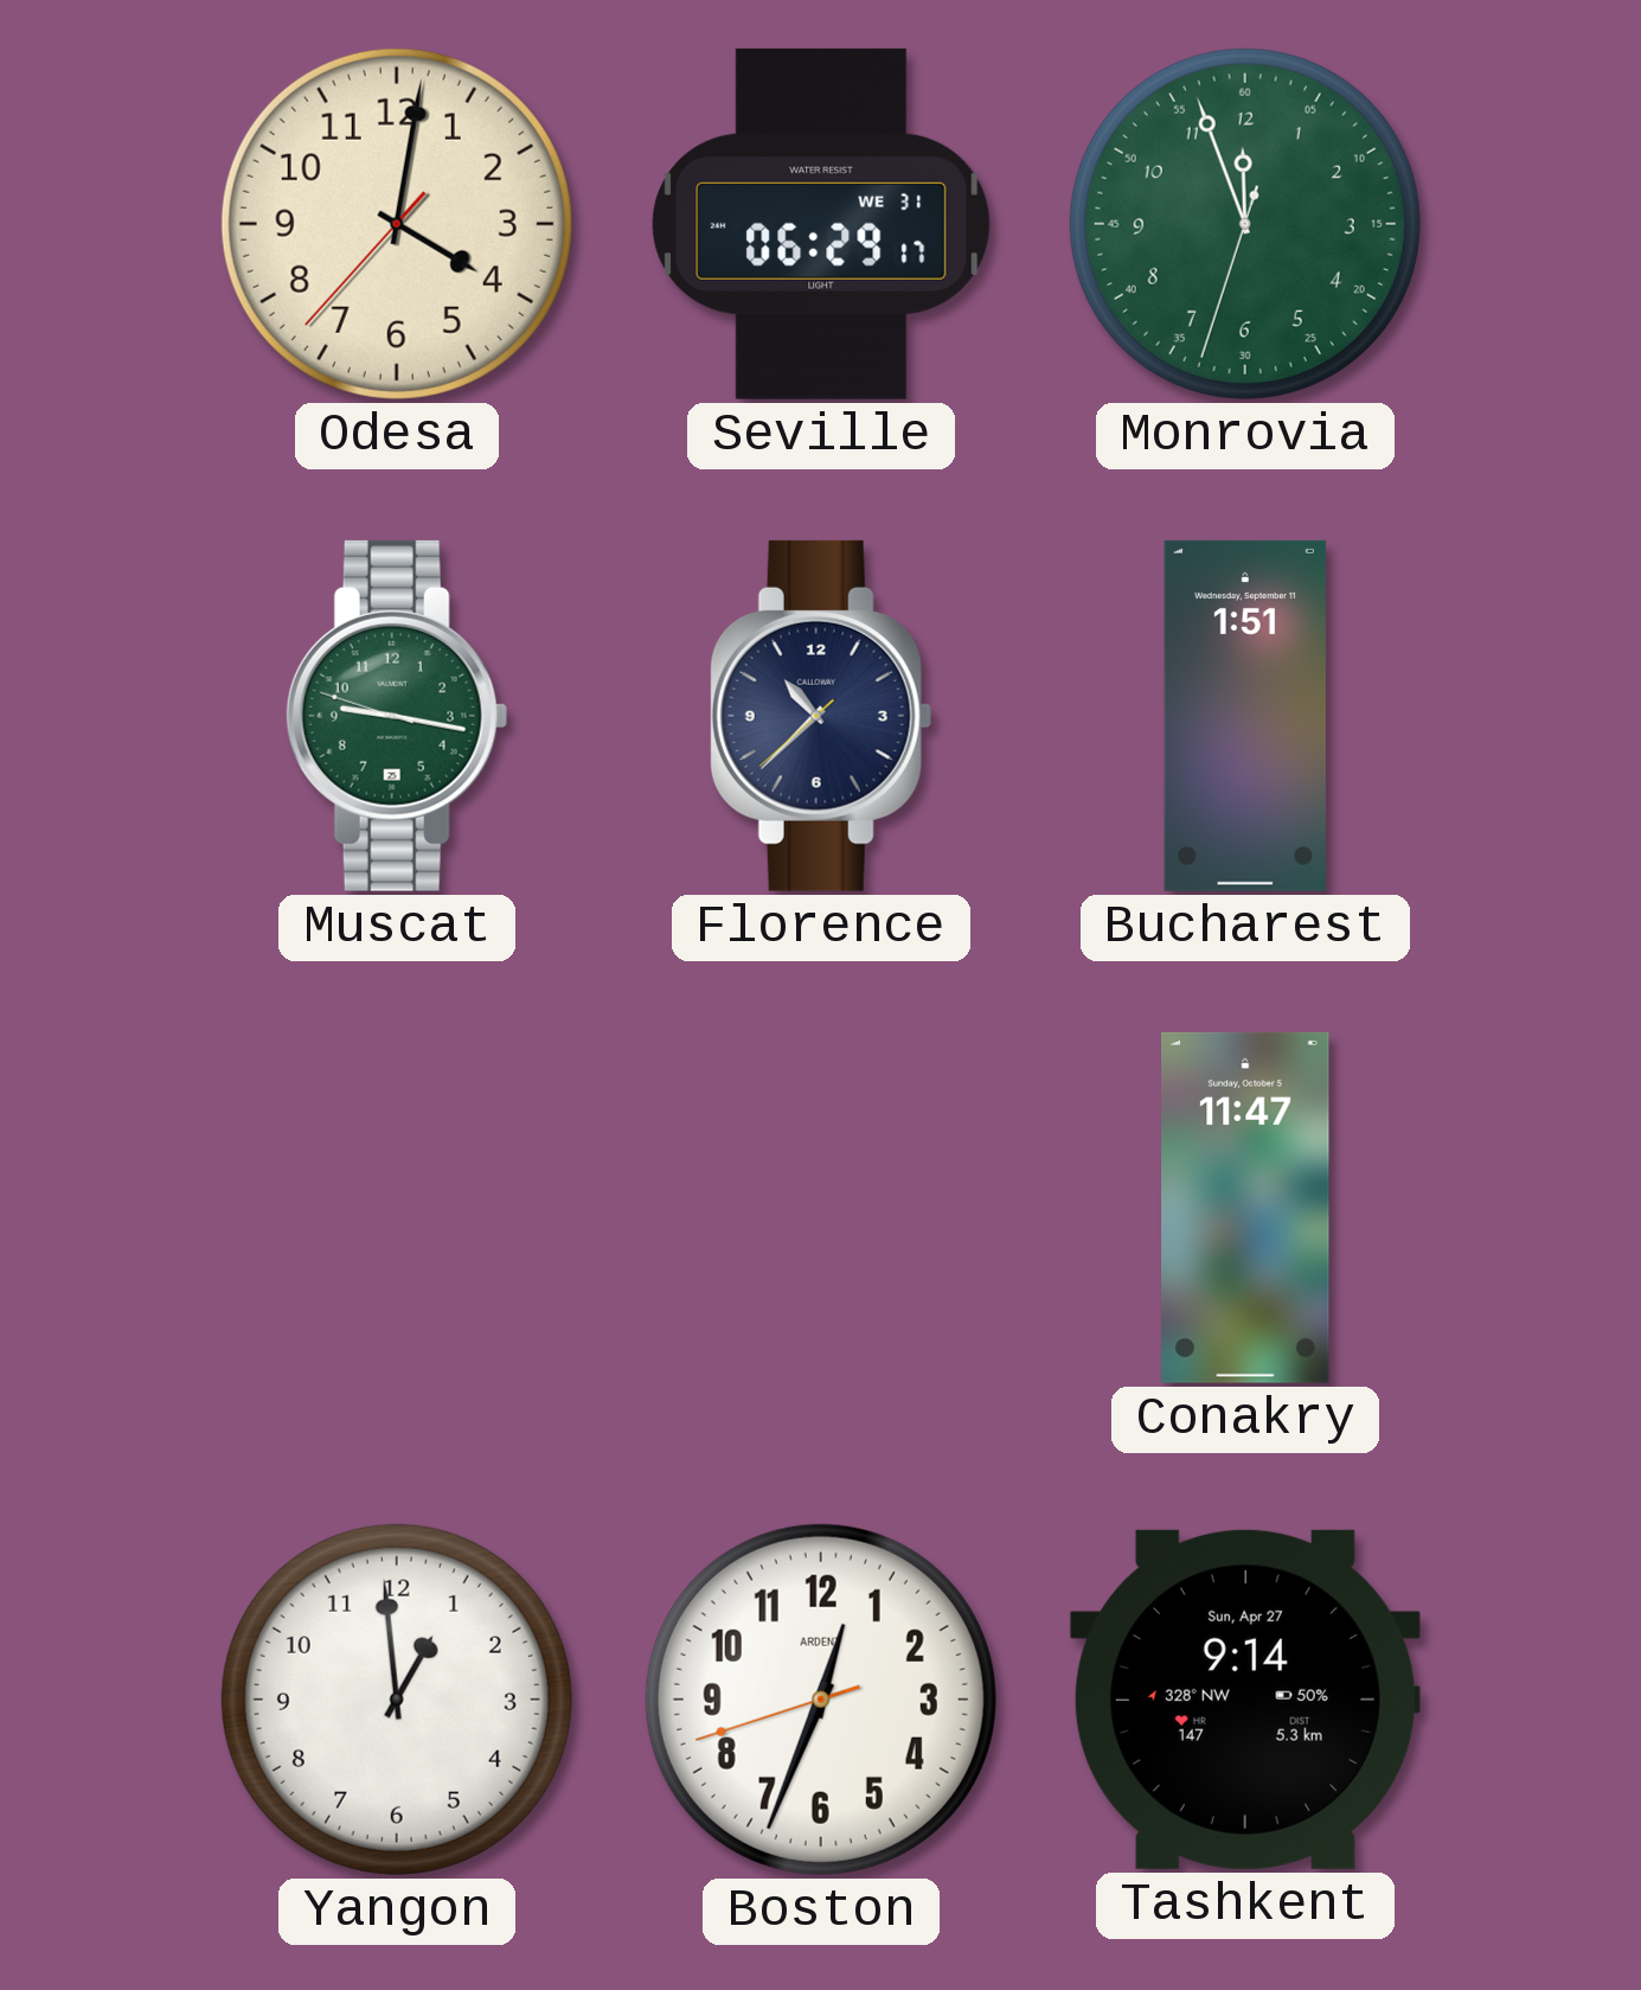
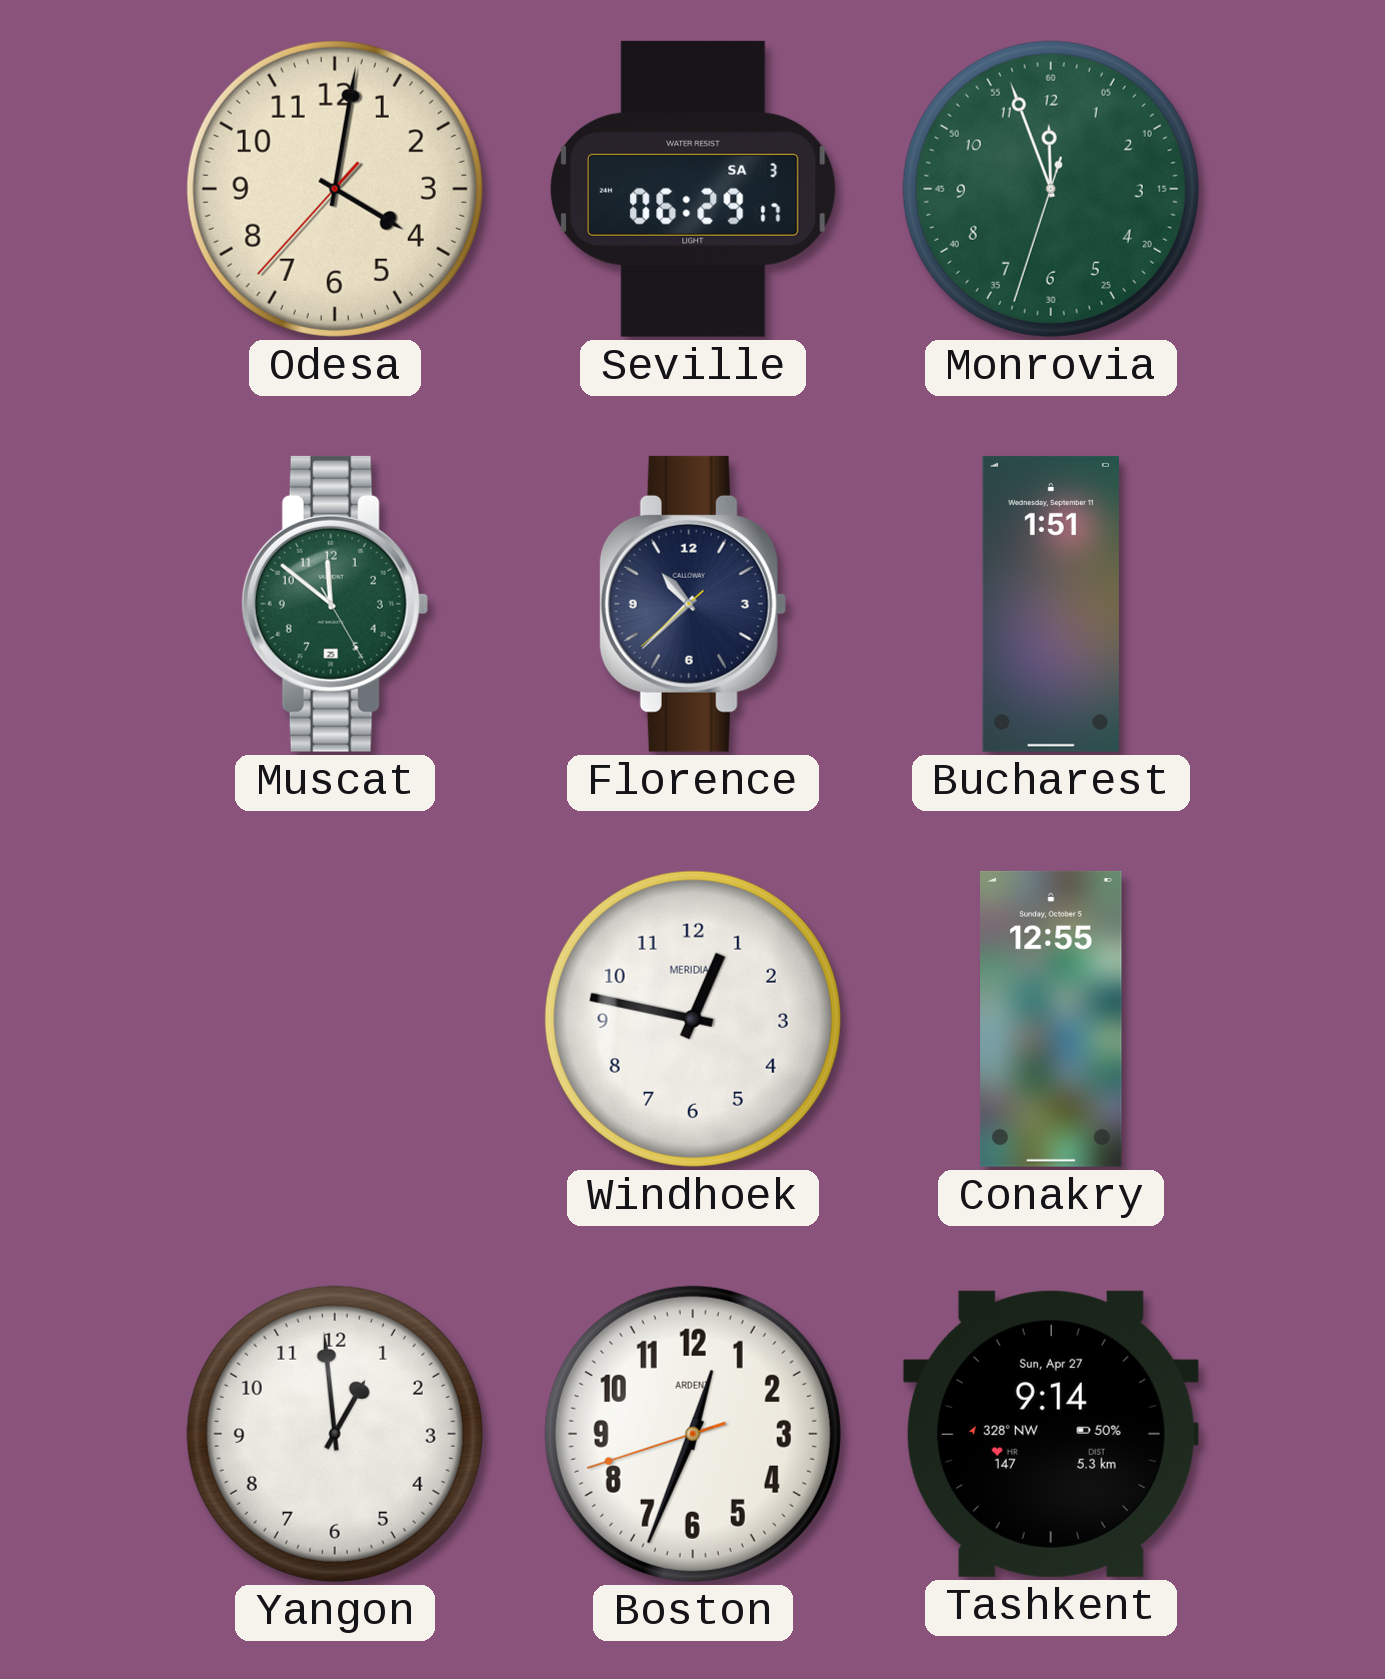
Seville date: WE 31 -> SA 3 (693, 189)
Muscat: 9:16 -> 11:51 (335, 604)
Windhoek: none -> 12:47 (693, 1019)
Conakry: 11:47 -> 12:55 (1051, 1019)
